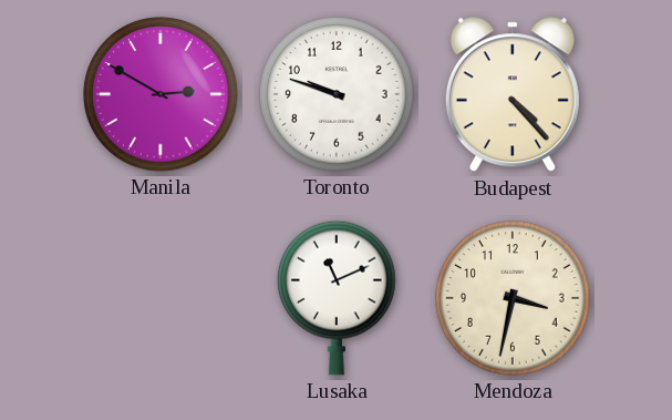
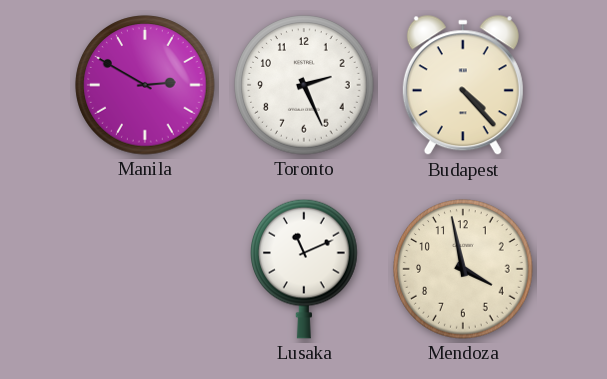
Toronto: 9:48 -> 2:26 (304, 85)
Mendoza: 3:32 -> 3:58 (463, 269)
